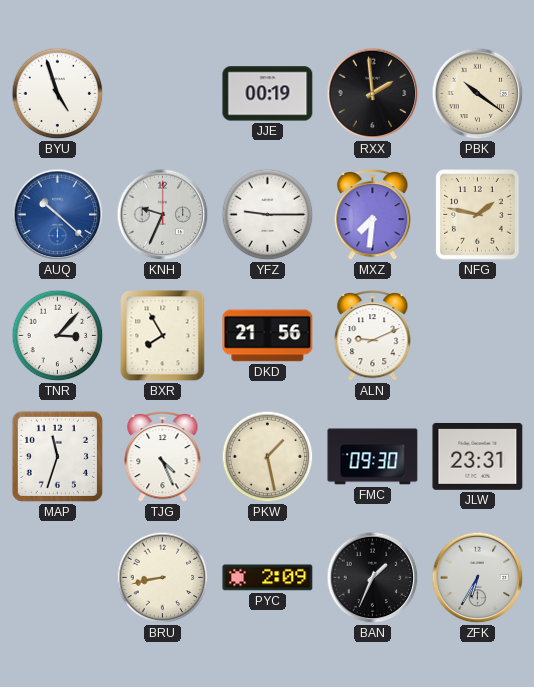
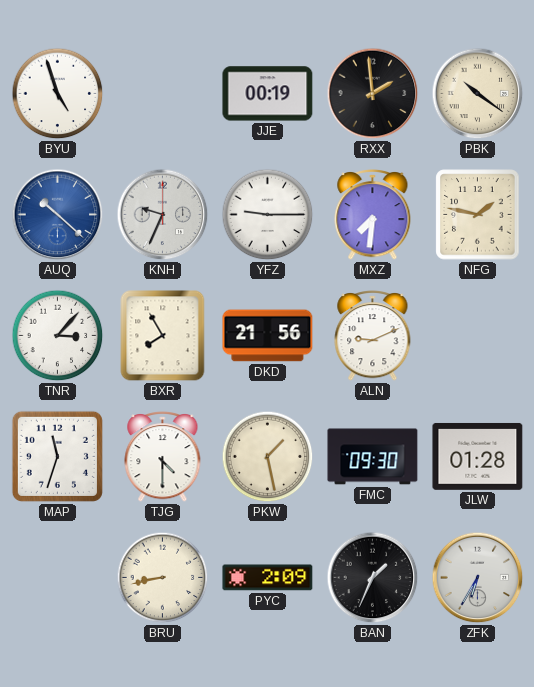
TJG: 4:26 -> 4:30 (163, 457)
JLW: 23:31 -> 01:28 (478, 456)
